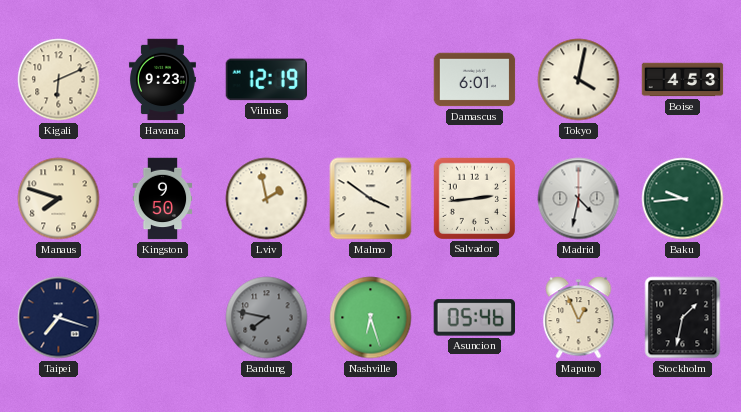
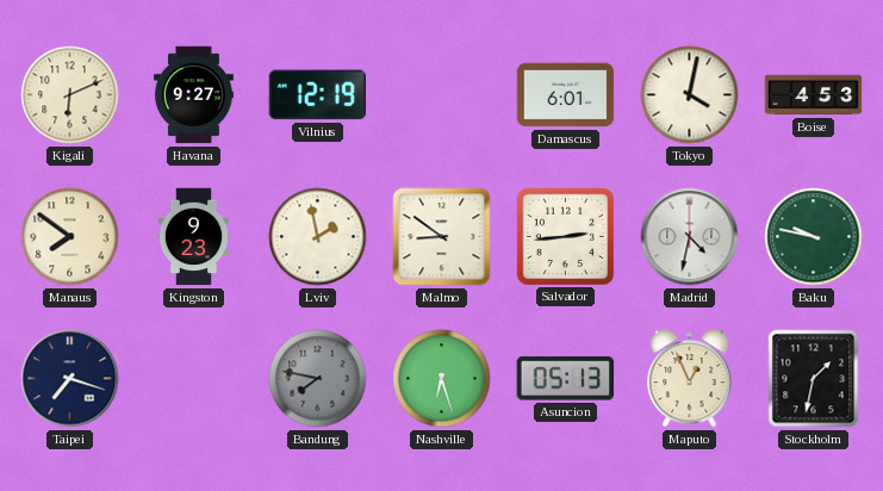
Havana: 9:23 -> 9:27 (193, 95)
Manaus: 7:48 -> 7:51 (70, 237)
Kingston: 9:50 -> 9:23 (194, 237)
Malmo: 3:51 -> 8:51 (442, 237)
Baku: 9:44 -> 9:47 (814, 237)
Asuncion: 05:46 -> 05:13 (565, 379)
